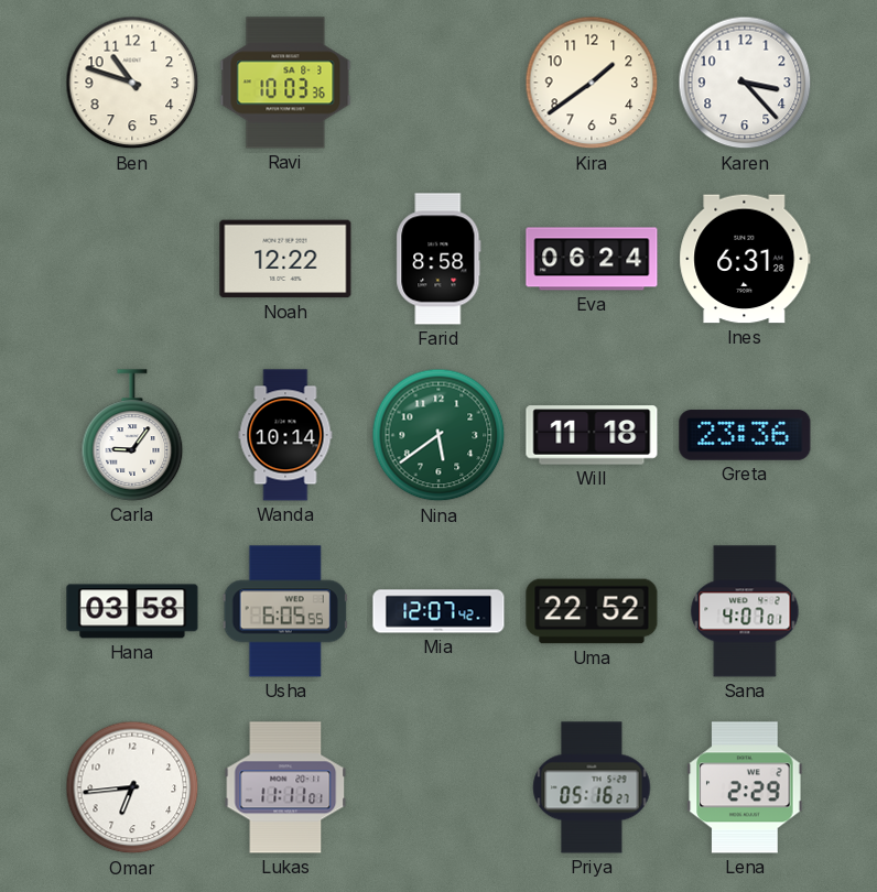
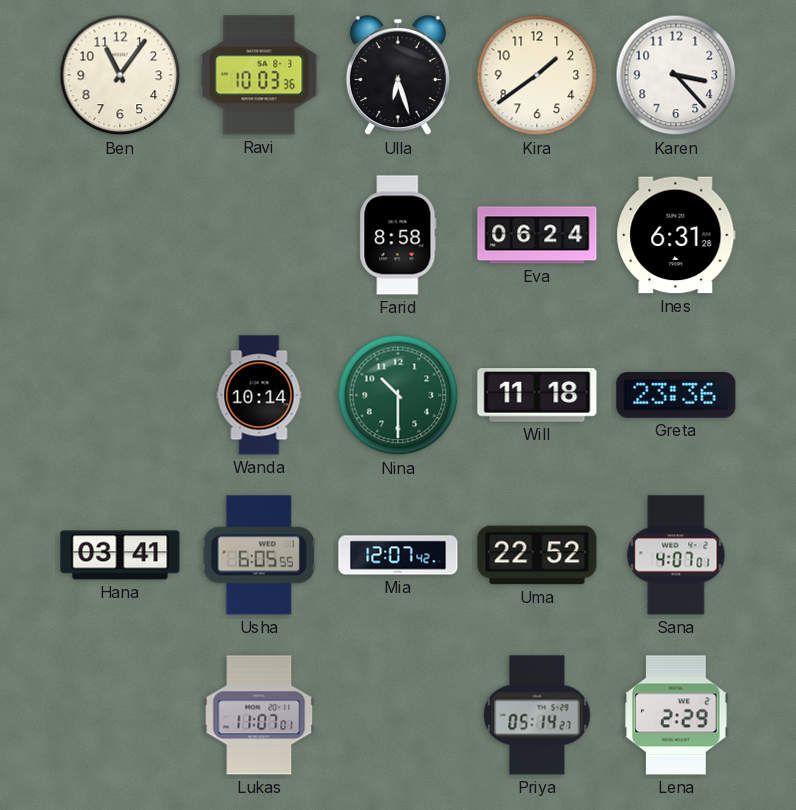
Ben: 10:48 -> 11:06 (120, 75)
Ulla: none -> 6:27 (398, 76)
Noah: 12:22 -> none (285, 259)
Carla: 9:06 -> none (132, 435)
Nina: 5:39 -> 10:30 (398, 395)
Hana: 03:58 -> 03:41 (120, 555)
Omar: 6:44 -> none (132, 787)
Lukas: 11:11 -> 11:07 (259, 715)
Priya: 05:16 -> 05:14 (537, 715)
